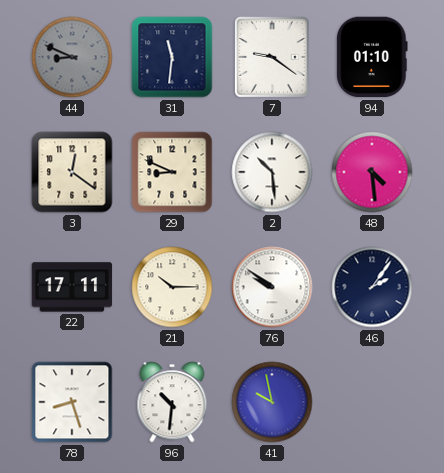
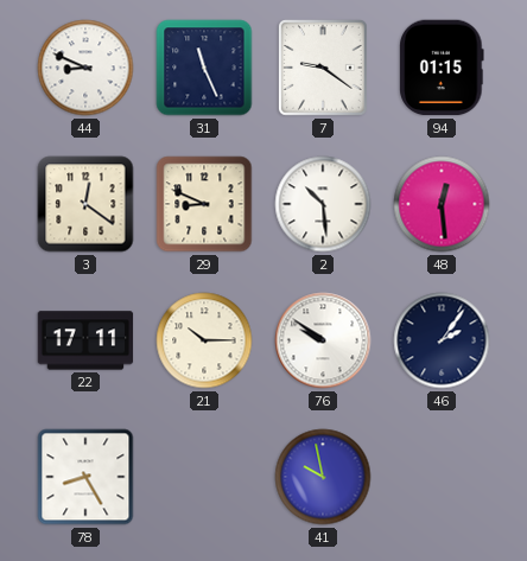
44 dial: grey -> white (85, 68)
31: 11:31 -> 11:26 (204, 68)
94: 01:10 -> 01:15 (442, 68)
48: 4:29 -> 12:29 (442, 204)
78: 8:27 -> 8:25 (85, 477)
96: 10:31 -> none (172, 402)
